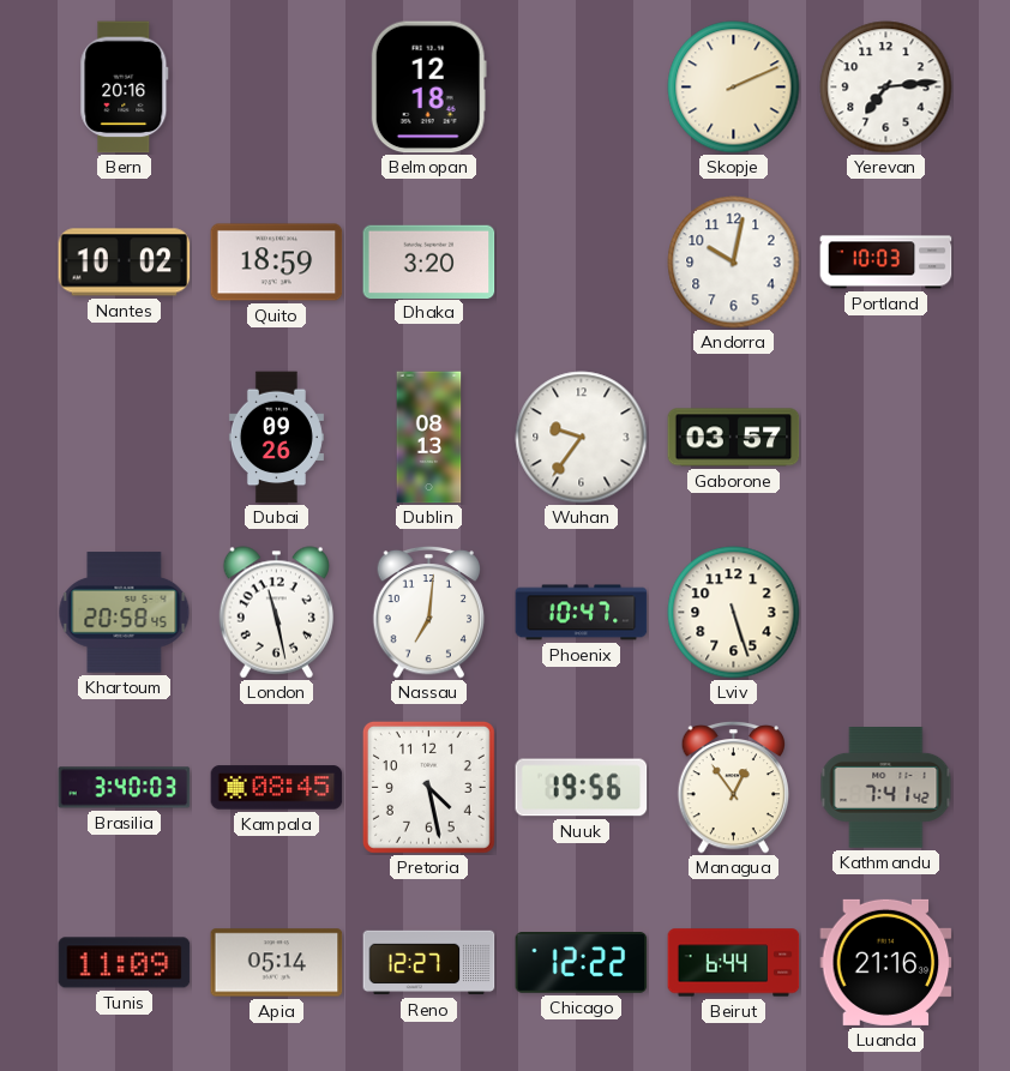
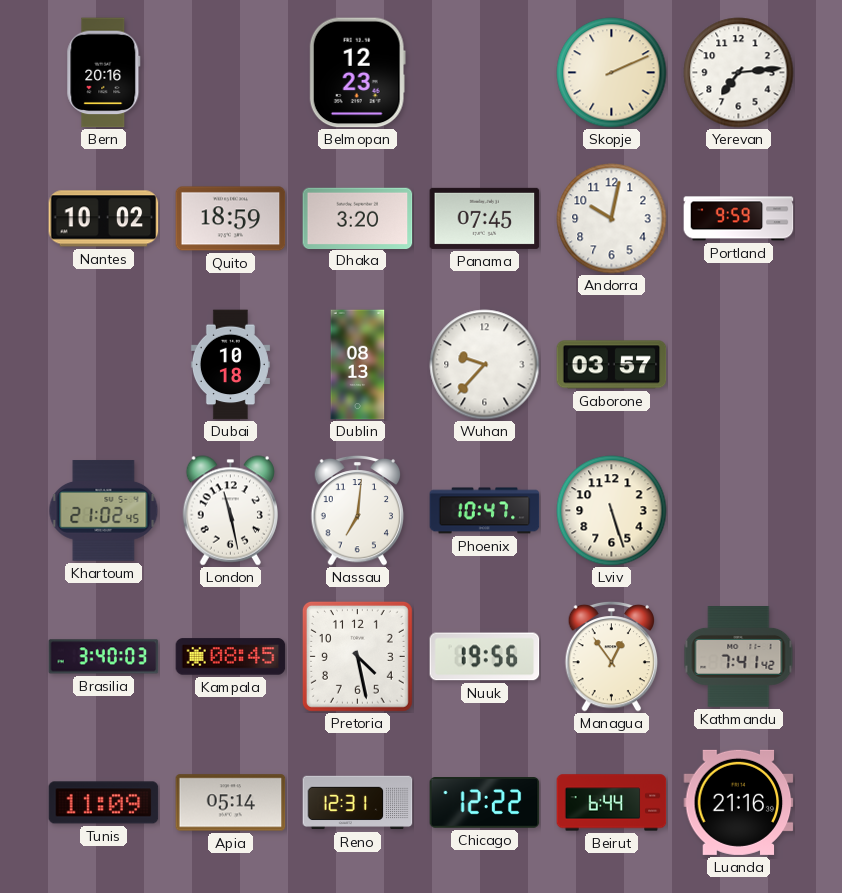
Belmopan: 12:18 -> 12:23 (357, 73)
Panama: none -> 07:45 (485, 218)
Portland: 10:03 -> 9:59 (739, 219)
Dubai: 09:26 -> 10:18 (230, 365)
Wuhan: 9:36 -> 9:37 (485, 365)
Khartoum: 20:58 -> 21:02 (104, 511)
Reno: 12:27 -> 12:31 (358, 803)
